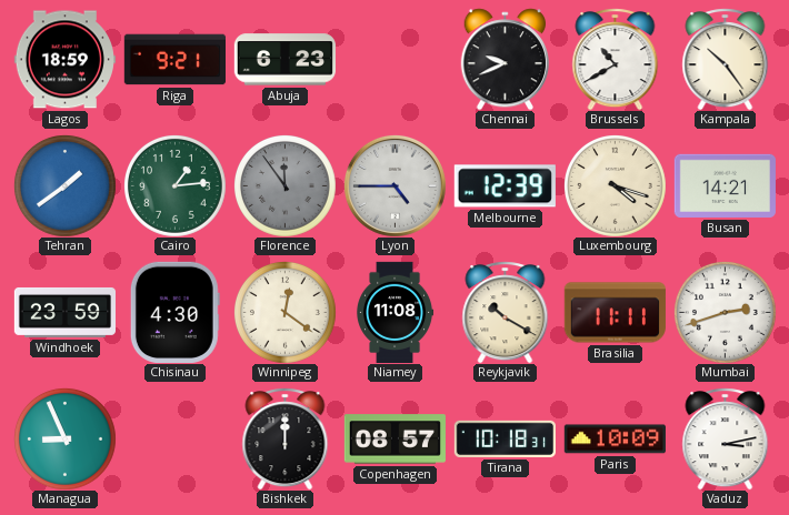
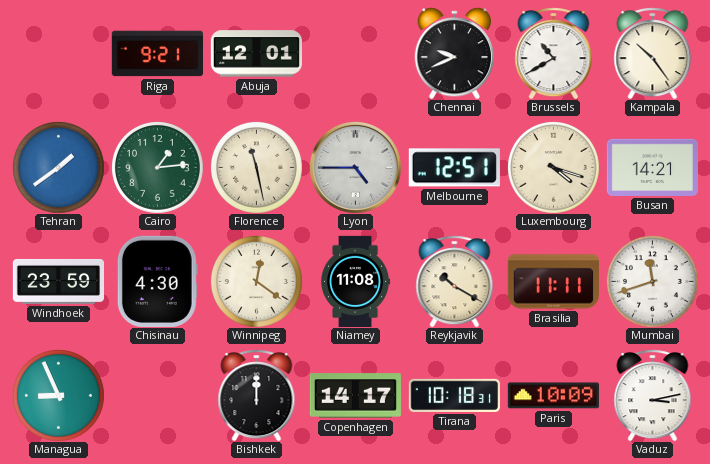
Lagos: 18:59 -> none (64, 60)
Abuja: 6:23 -> 12:01 (256, 54)
Florence: 11:54 -> 11:28 (256, 167)
Florence dial: grey -> cream (256, 167)
Melbourne: 12:39 -> 12:51 (454, 168)
Mumbai: 2:42 -> 11:42 (652, 281)
Copenhagen: 08:57 -> 14:17 (355, 396)
